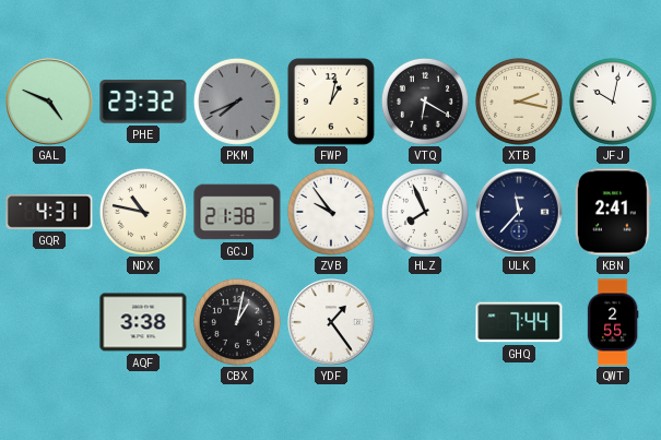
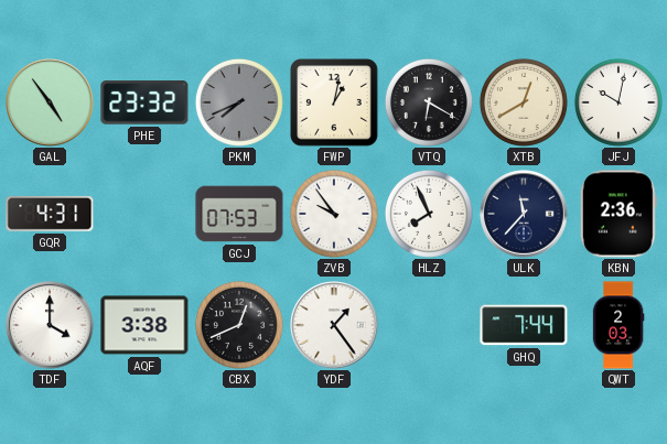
GAL: 4:49 -> 4:54 (50, 102)
XTB: 2:17 -> 12:40 (524, 102)
NDX: 10:47 -> none (143, 212)
GCJ: 21:38 -> 07:53 (239, 214)
KBN: 2:41 -> 2:36 (618, 214)
TDF: none -> 4:00 (50, 325)
CBX: 1:02 -> 12:41 (239, 325)
QWT: 2:55 -> 2:03 (618, 325)
